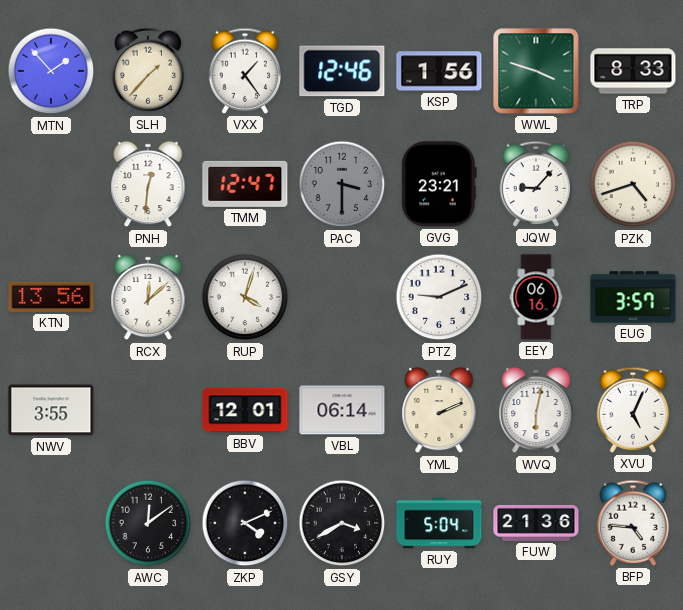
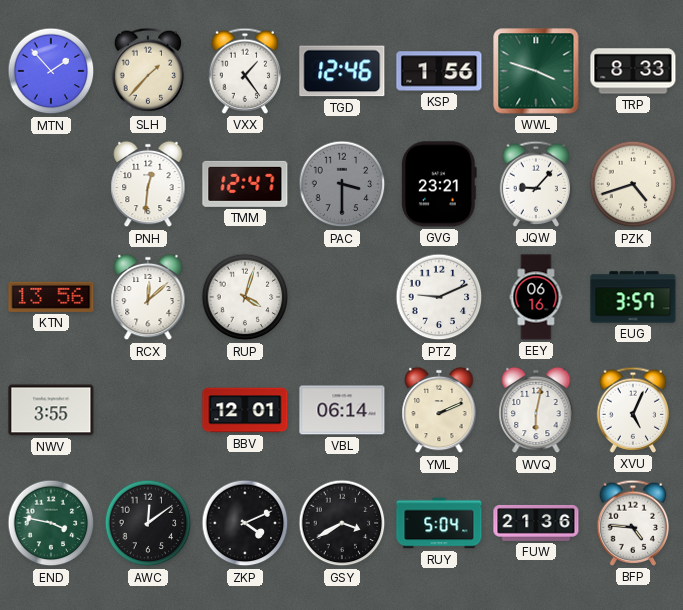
END: none -> 3:47 (51, 523)
